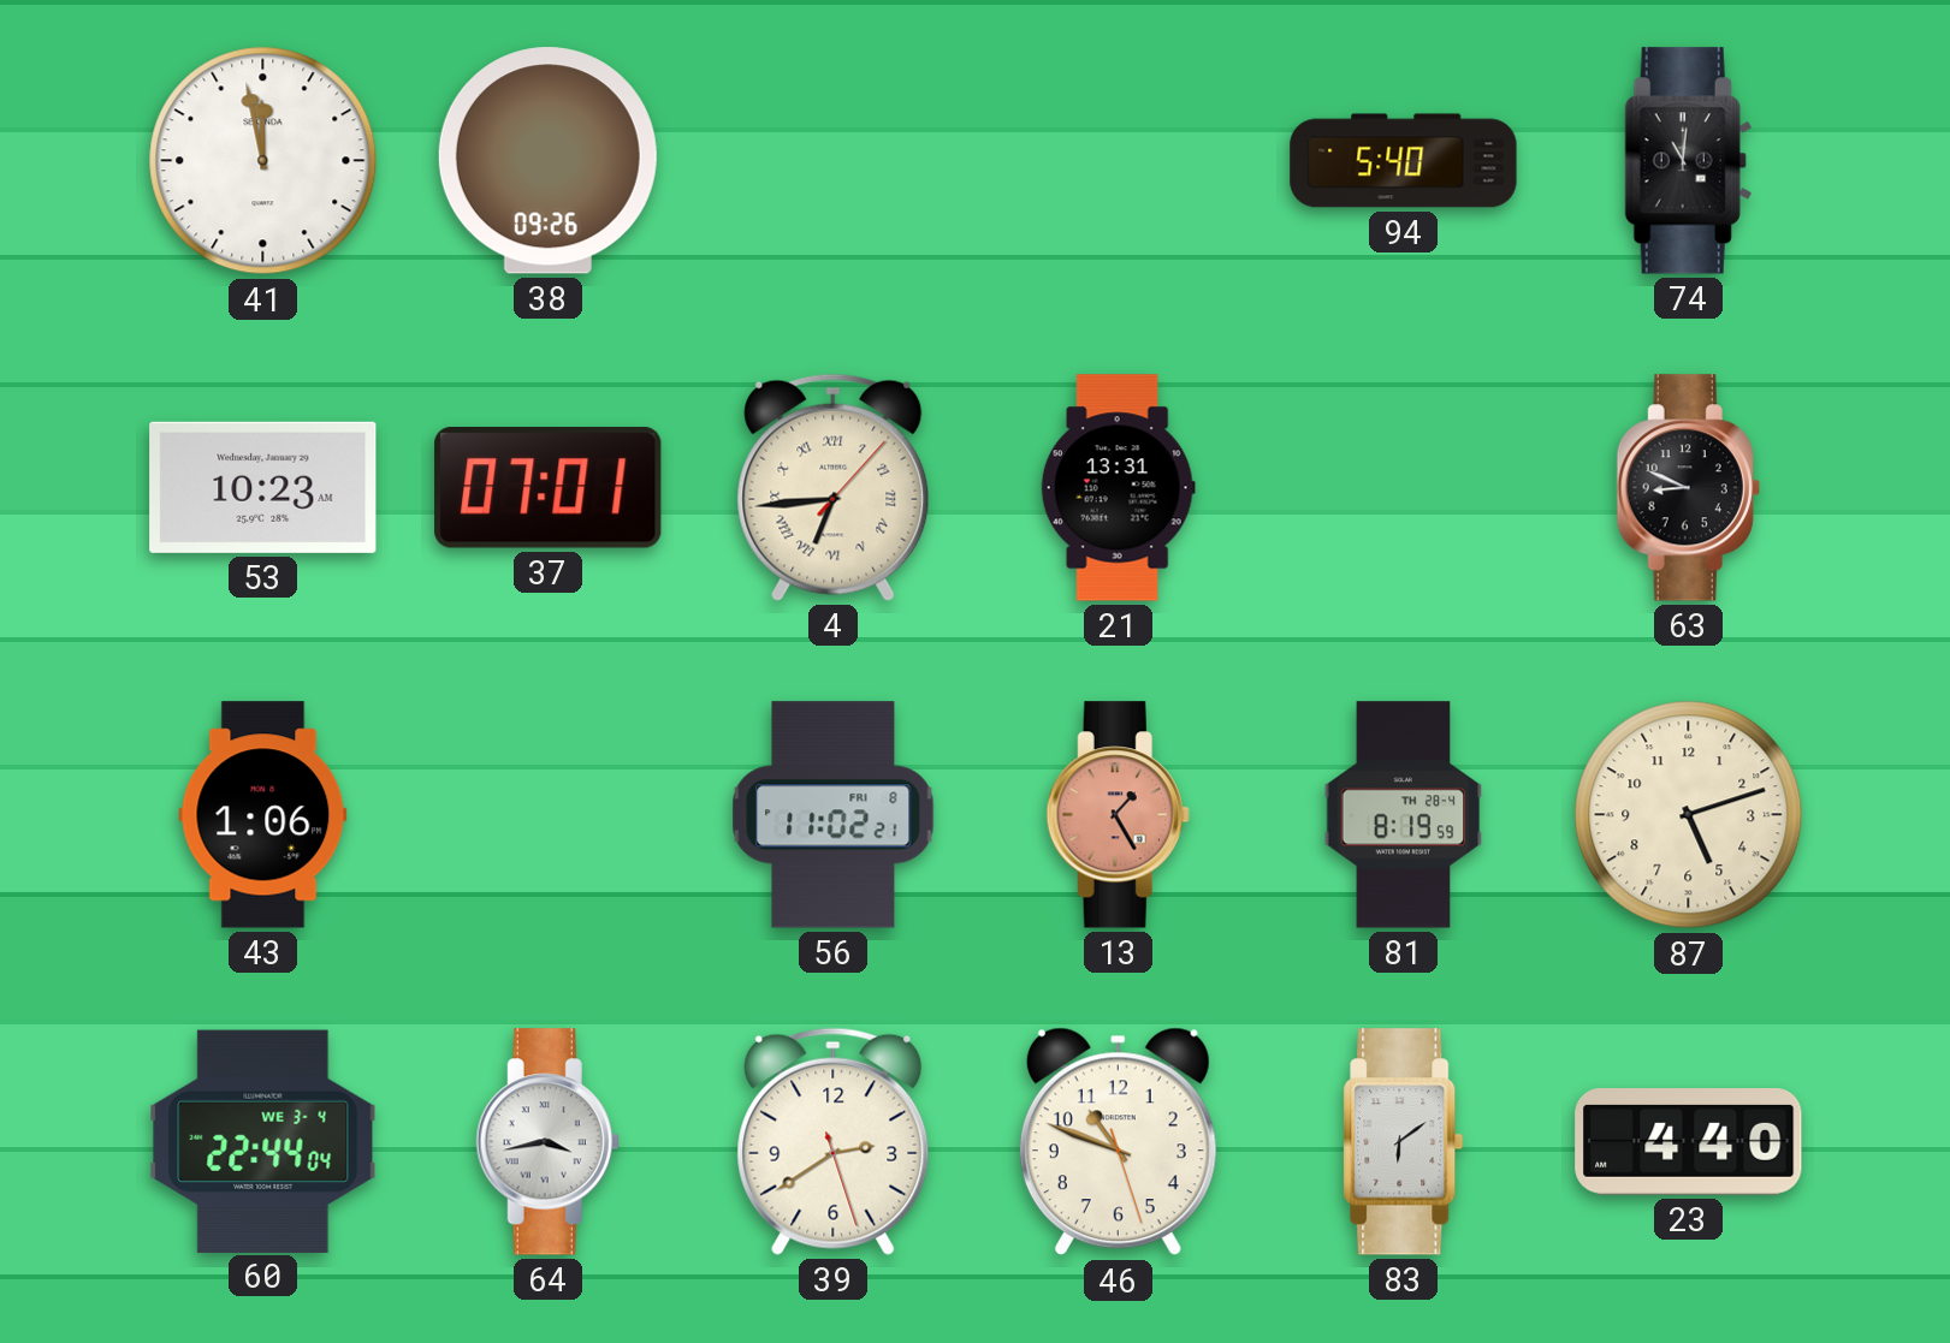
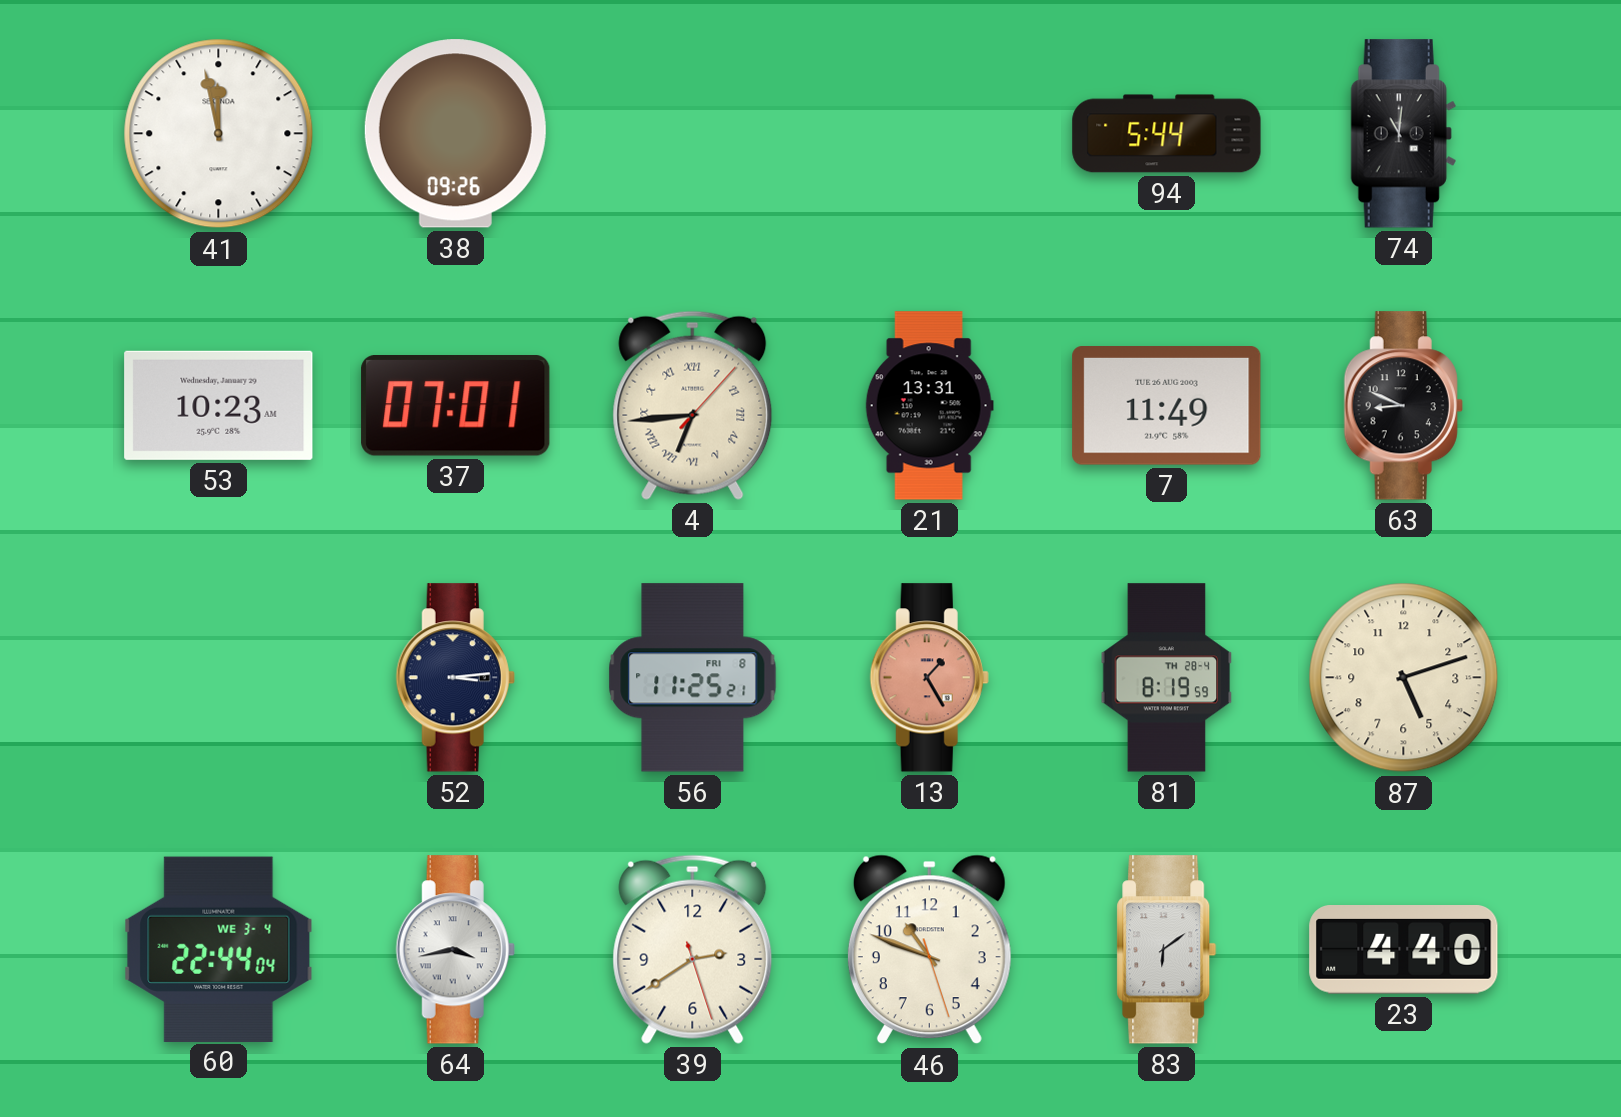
94: 5:40 -> 5:44 (1167, 134)
7: none -> 11:49 (1167, 406)
43: 1:06 -> none (263, 815)
52: none -> 3:14 (455, 678)
56: 11:02 -> 11:25 (693, 678)
